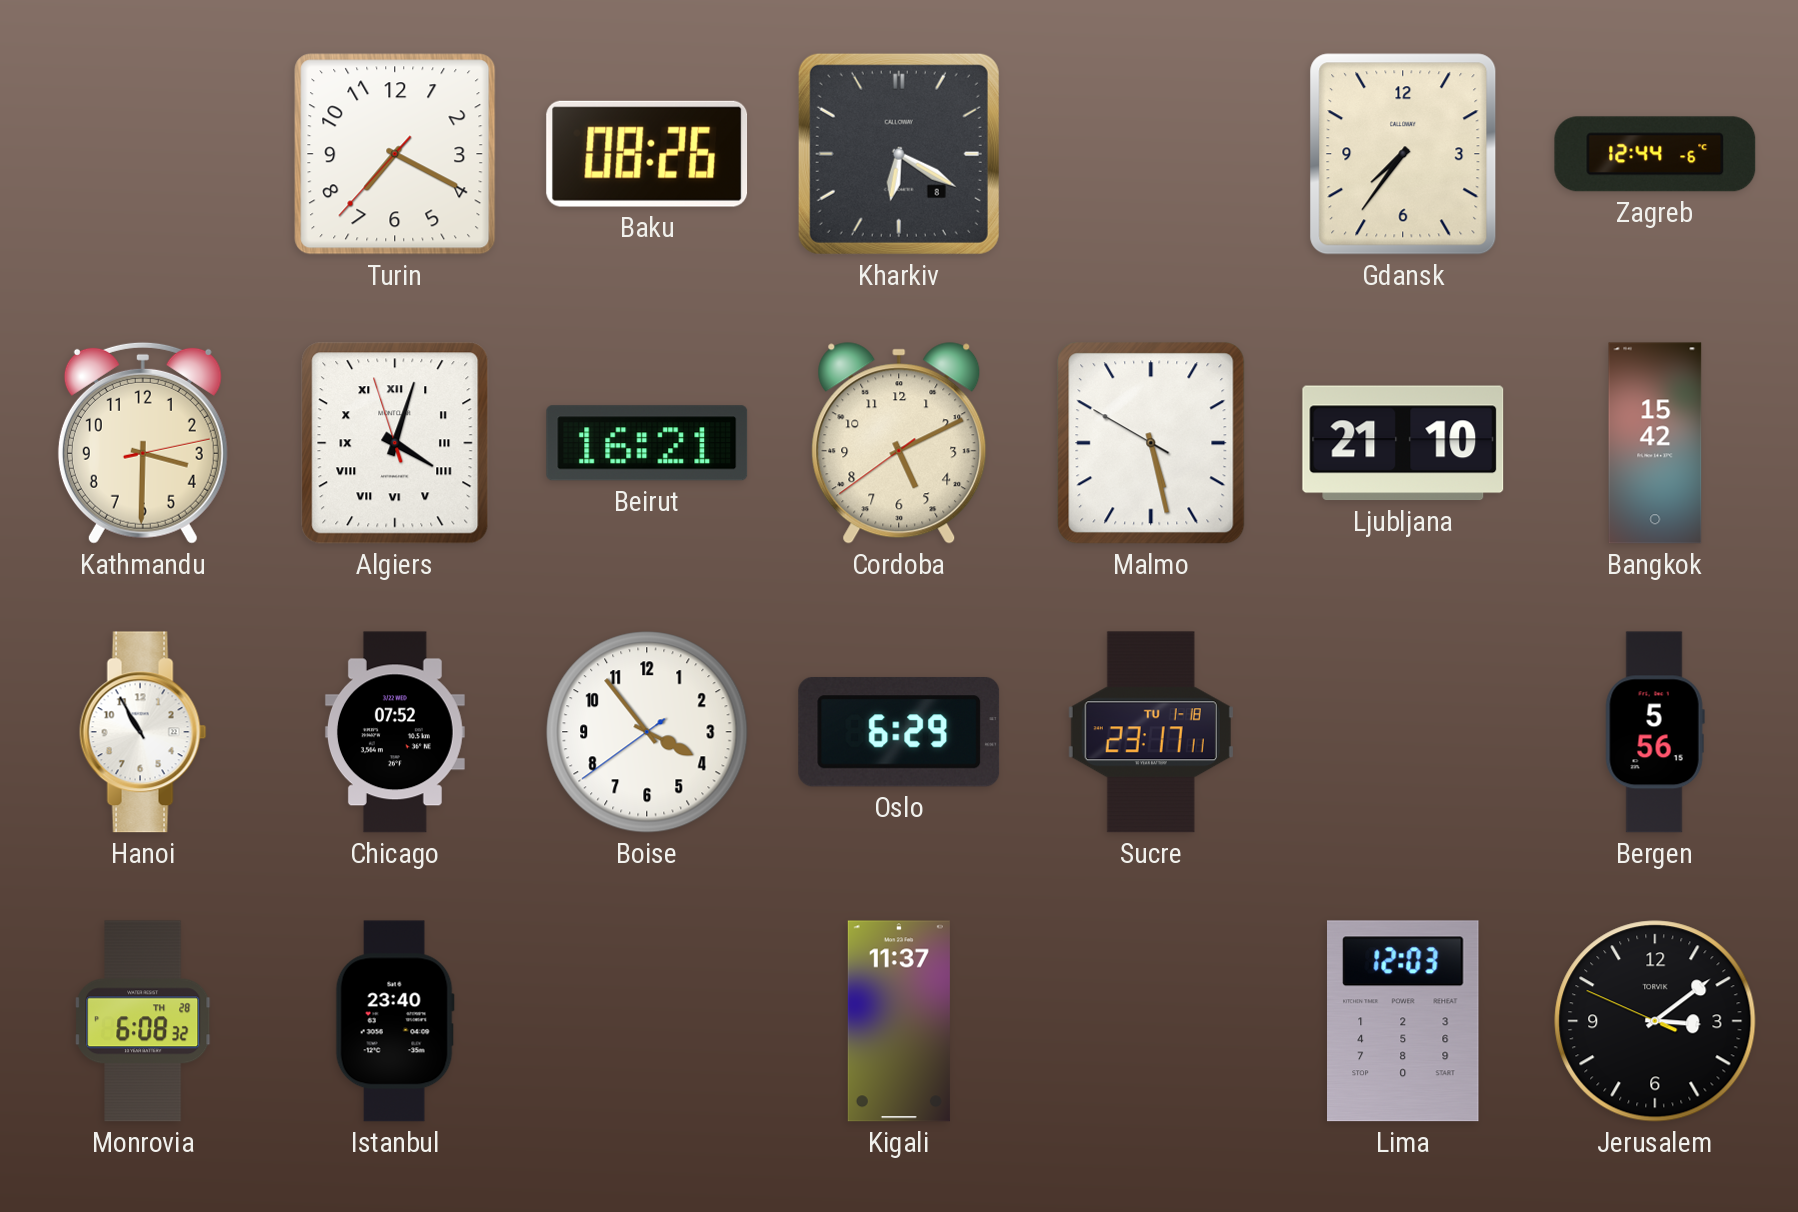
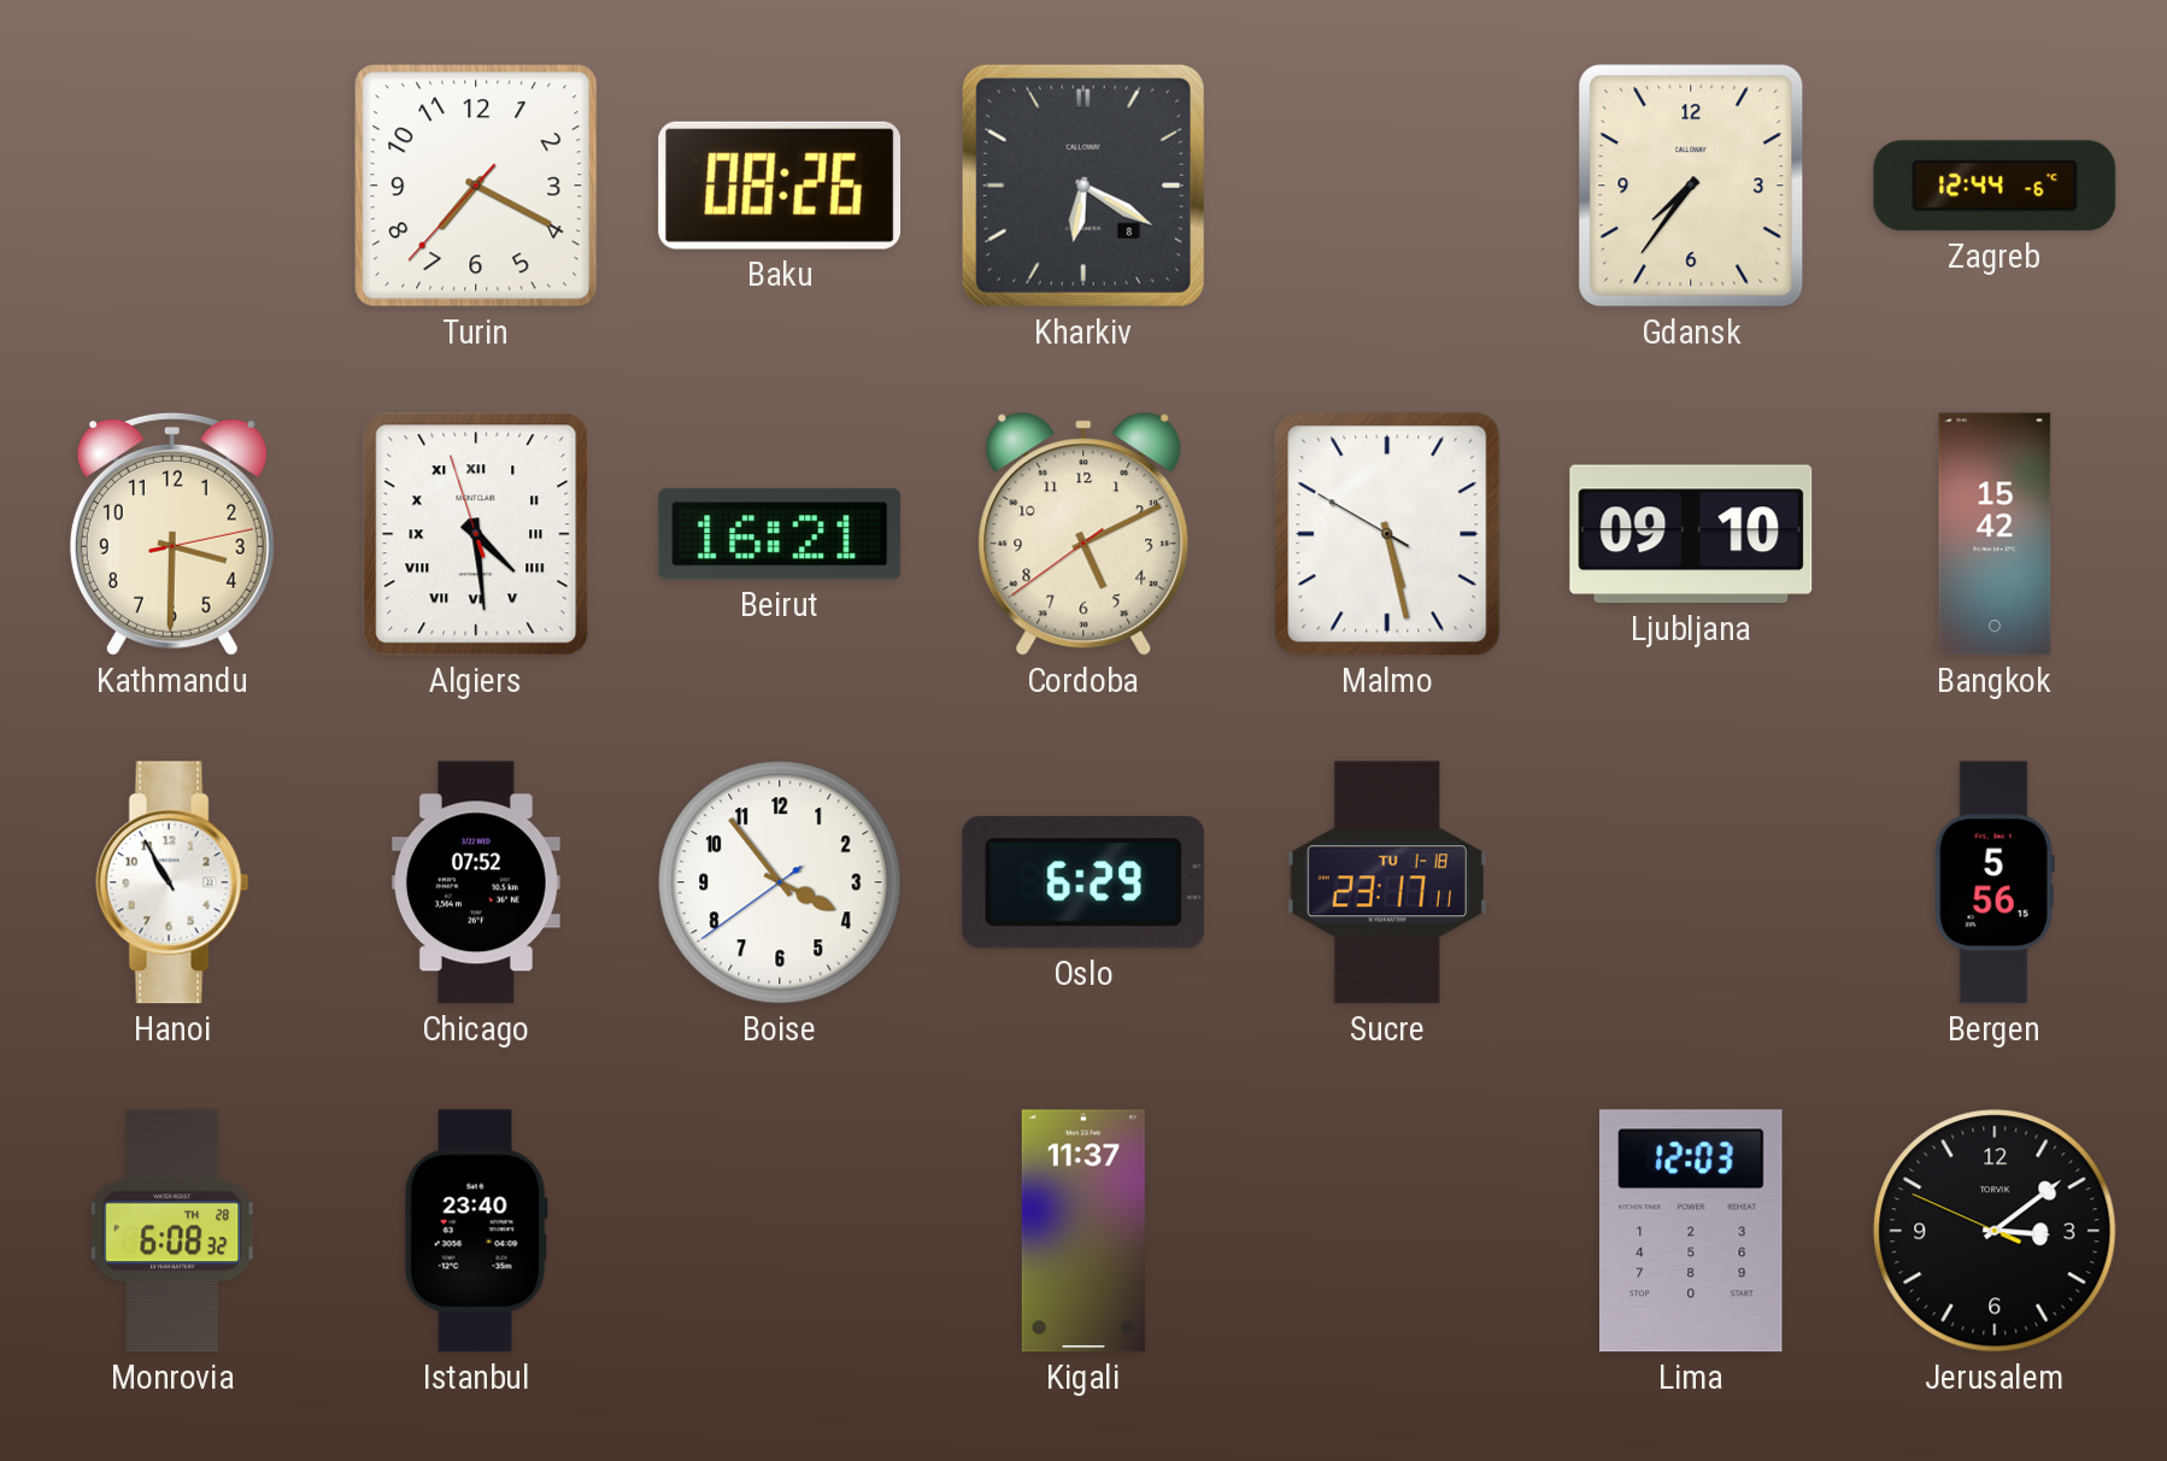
Algiers: 4:02 -> 4:28 (476, 534)
Ljubljana: 21:10 -> 09:10 (1691, 534)
